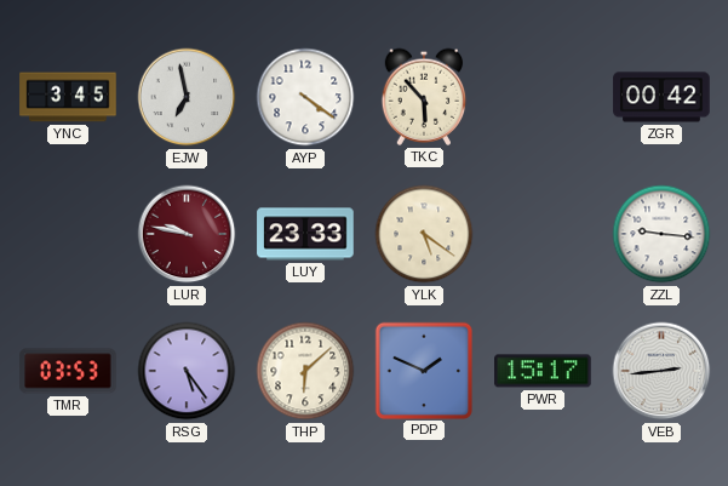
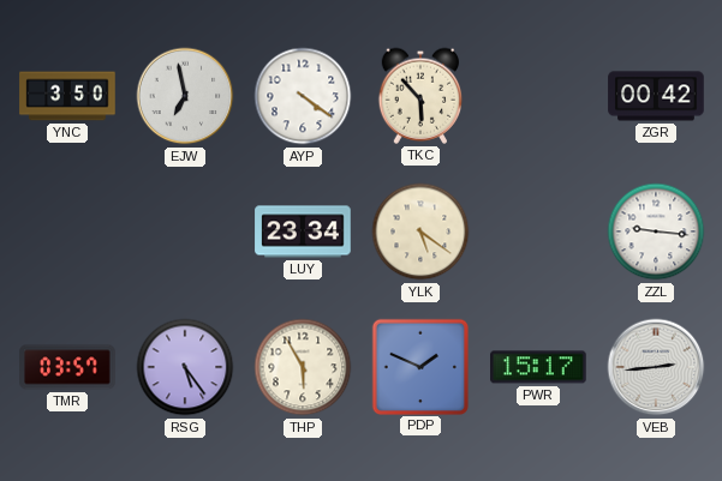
YNC: 3:45 -> 3:50 (67, 96)
LUR: 9:47 -> none (187, 234)
LUY: 23:33 -> 23:34 (303, 232)
TMR: 03:53 -> 03:57 (67, 367)
THP: 6:08 -> 5:55 (303, 367)
